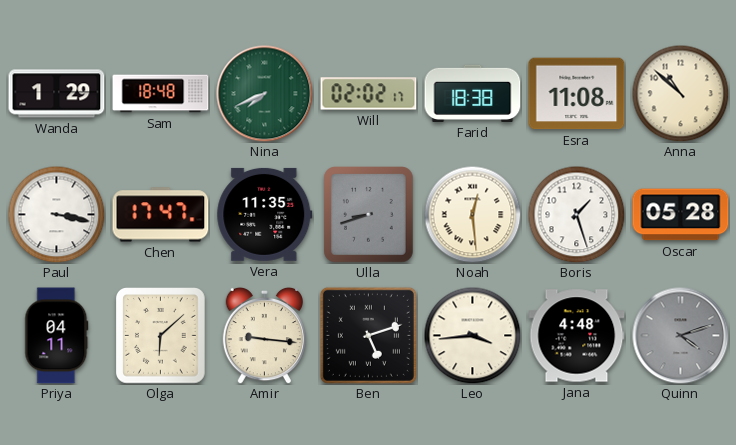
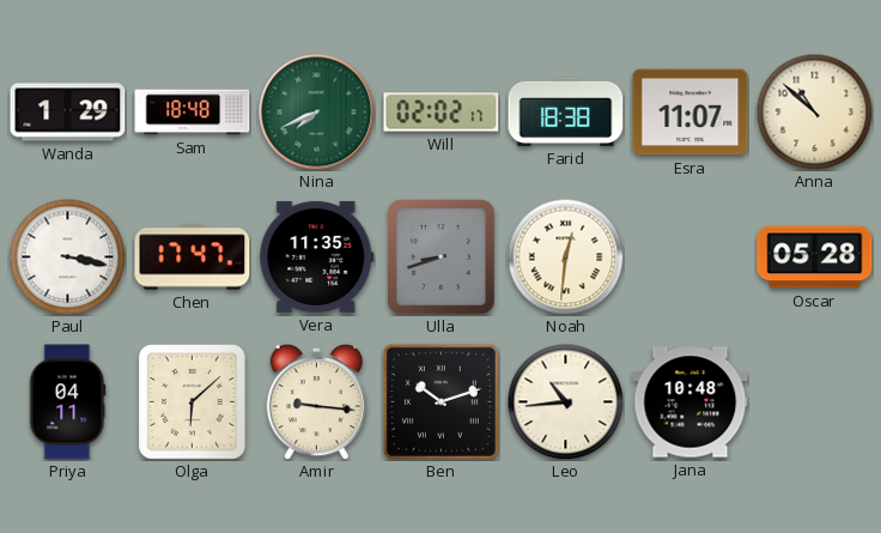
Esra: 11:08 -> 11:07 (691, 113)
Noah: 12:29 -> 12:31 (565, 256)
Boris: 1:27 -> none (576, 214)
Ben: 5:12 -> 10:12 (440, 401)
Leo: 3:44 -> 10:44 (565, 401)
Jana: 4:48 -> 10:48 (691, 402)
Quinn: 4:12 -> none (681, 336)
